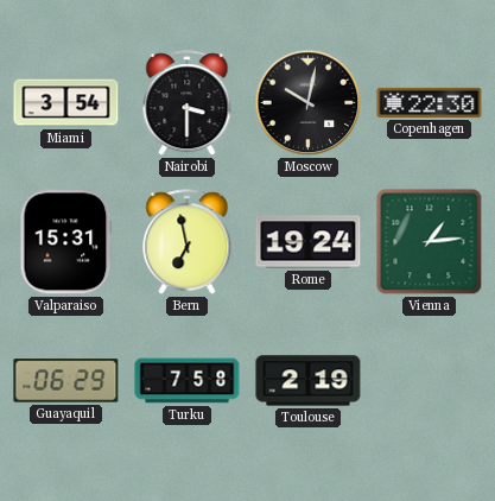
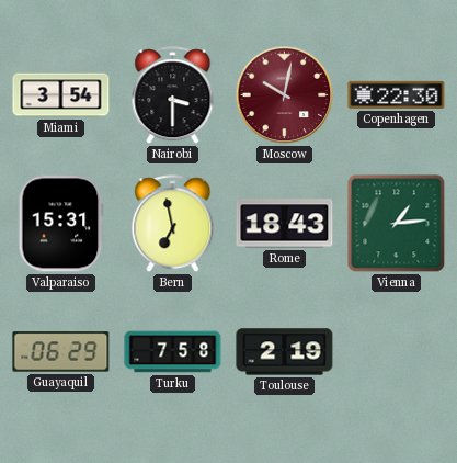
Moscow dial: black -> burgundy (285, 95)
Rome: 19:24 -> 18:43 (285, 224)
